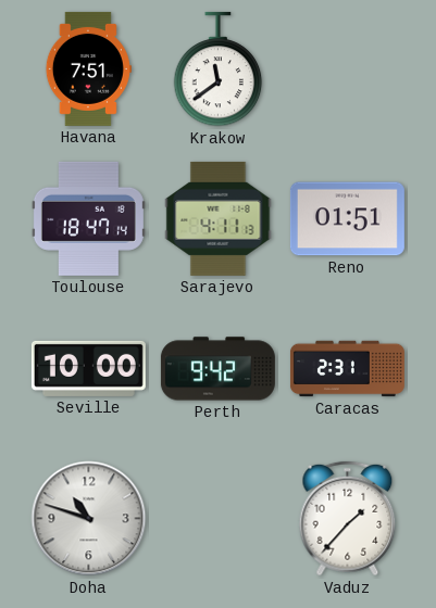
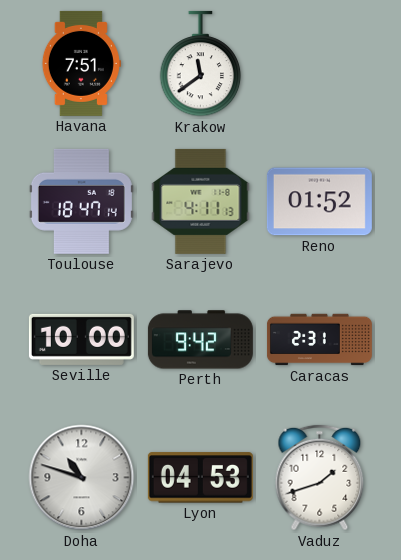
Reno: 01:51 -> 01:52 (319, 202)
Lyon: none -> 04:53 (200, 478)
Vaduz: 1:37 -> 1:42 (320, 478)
